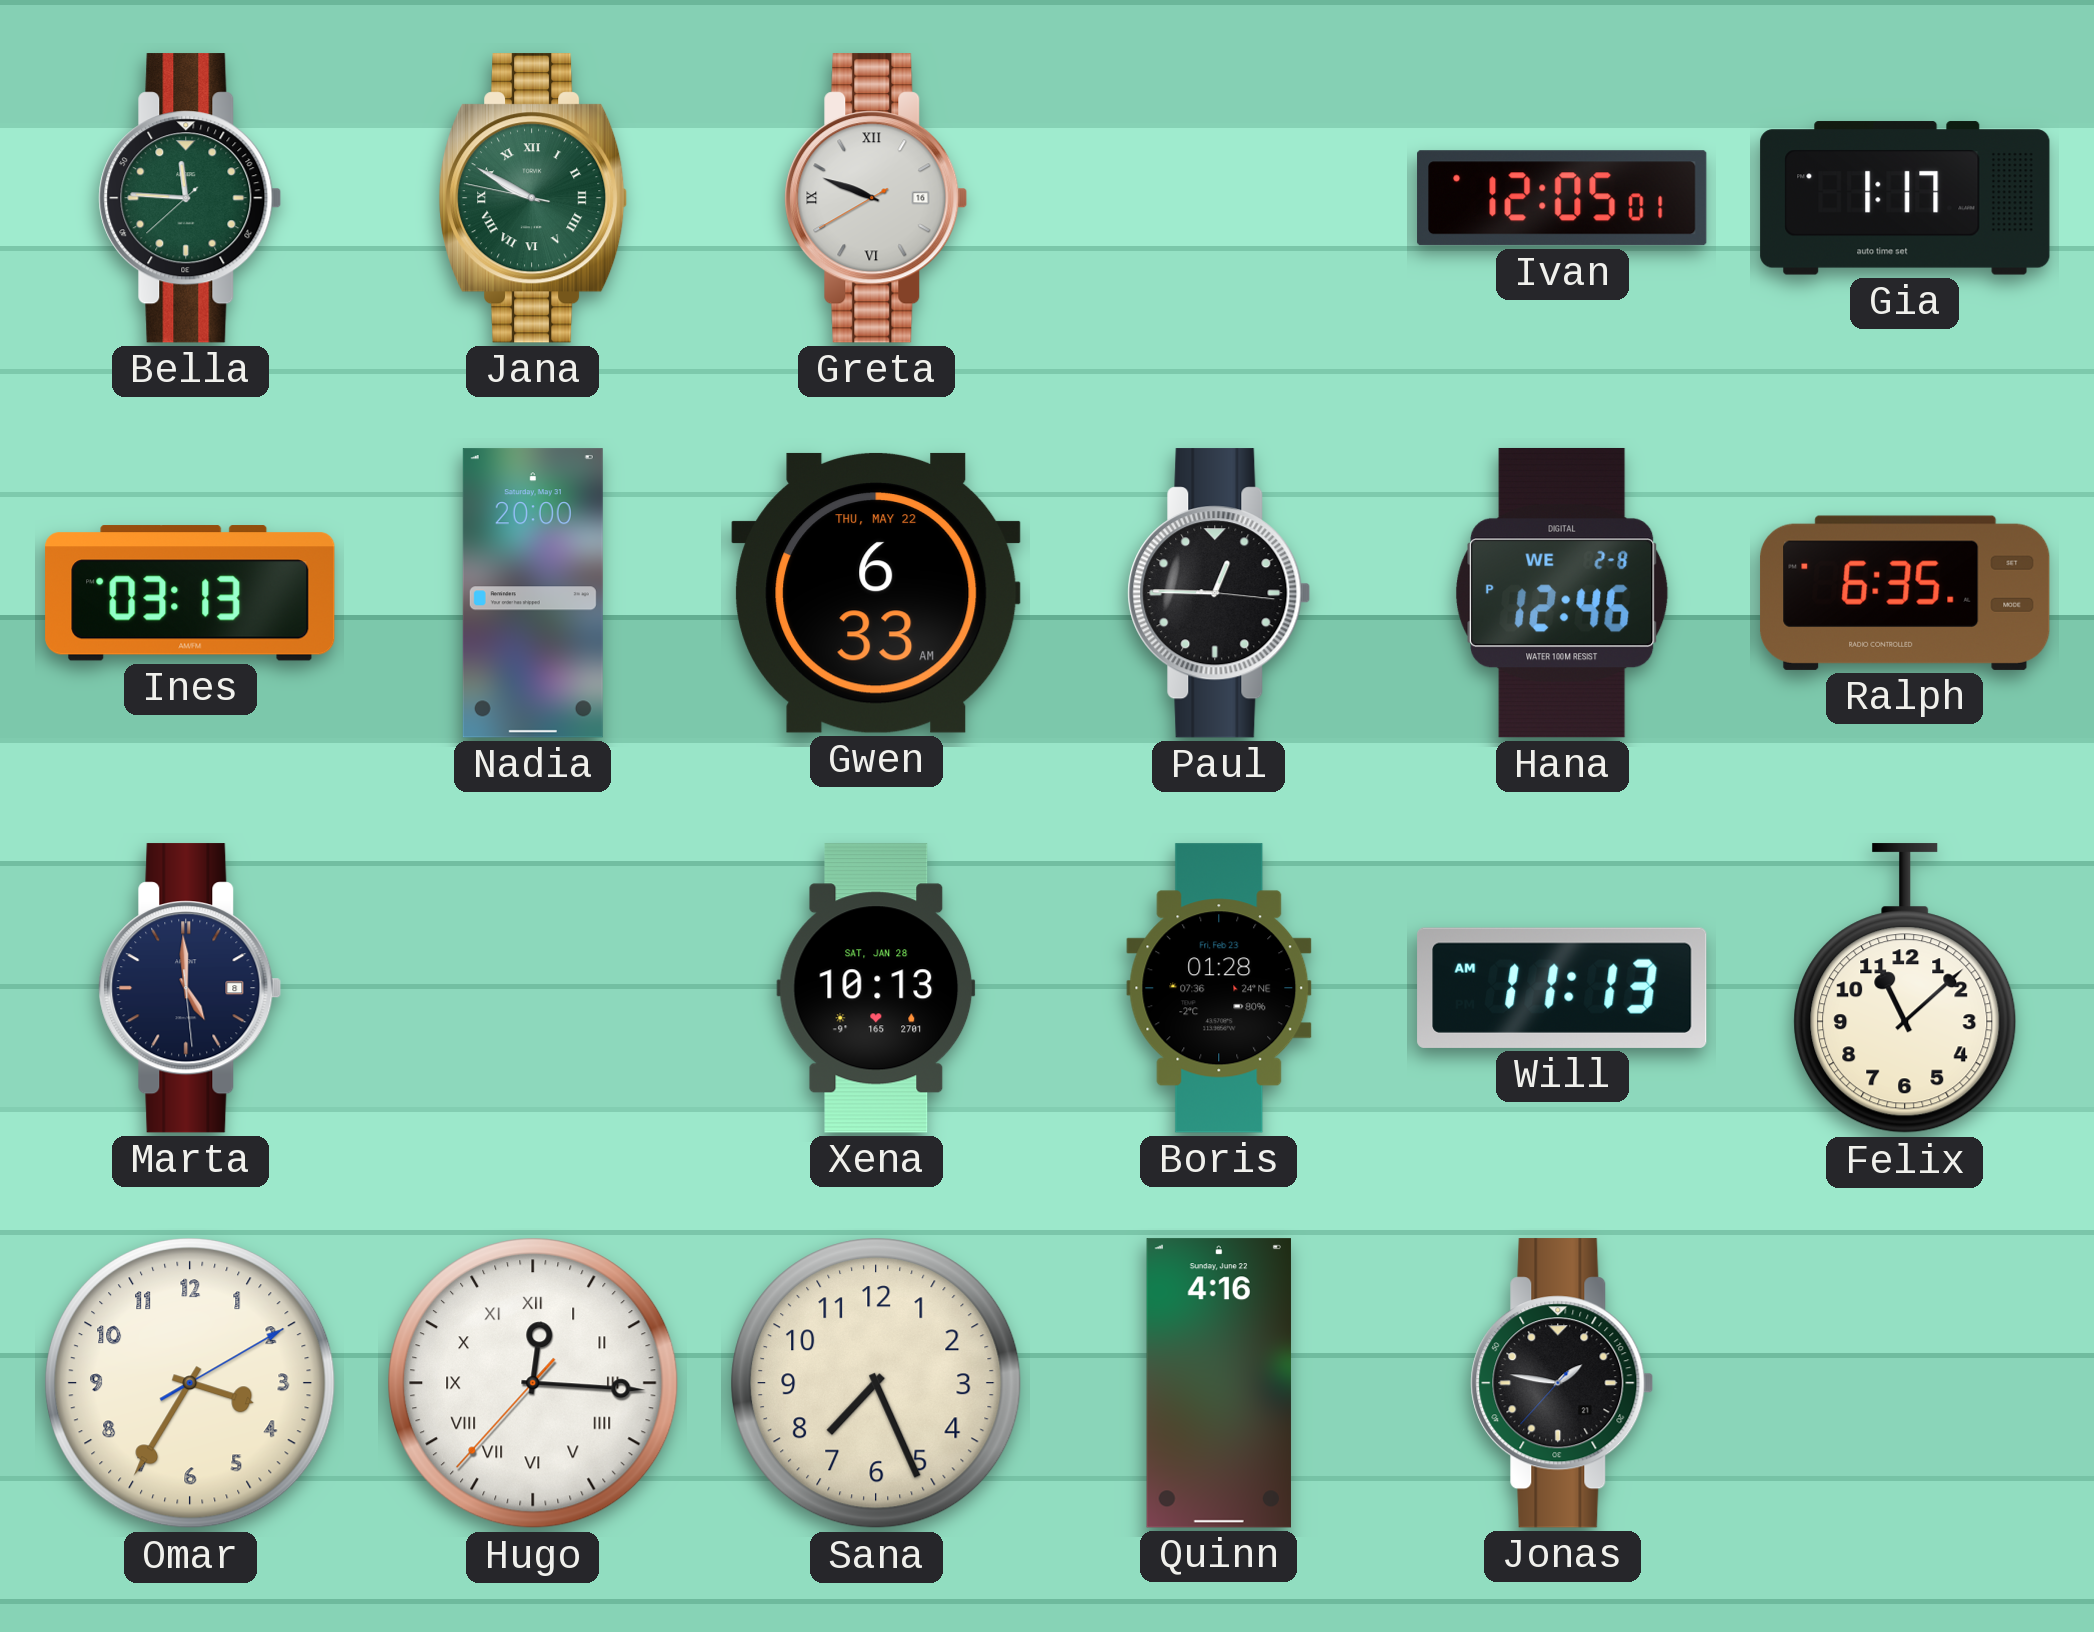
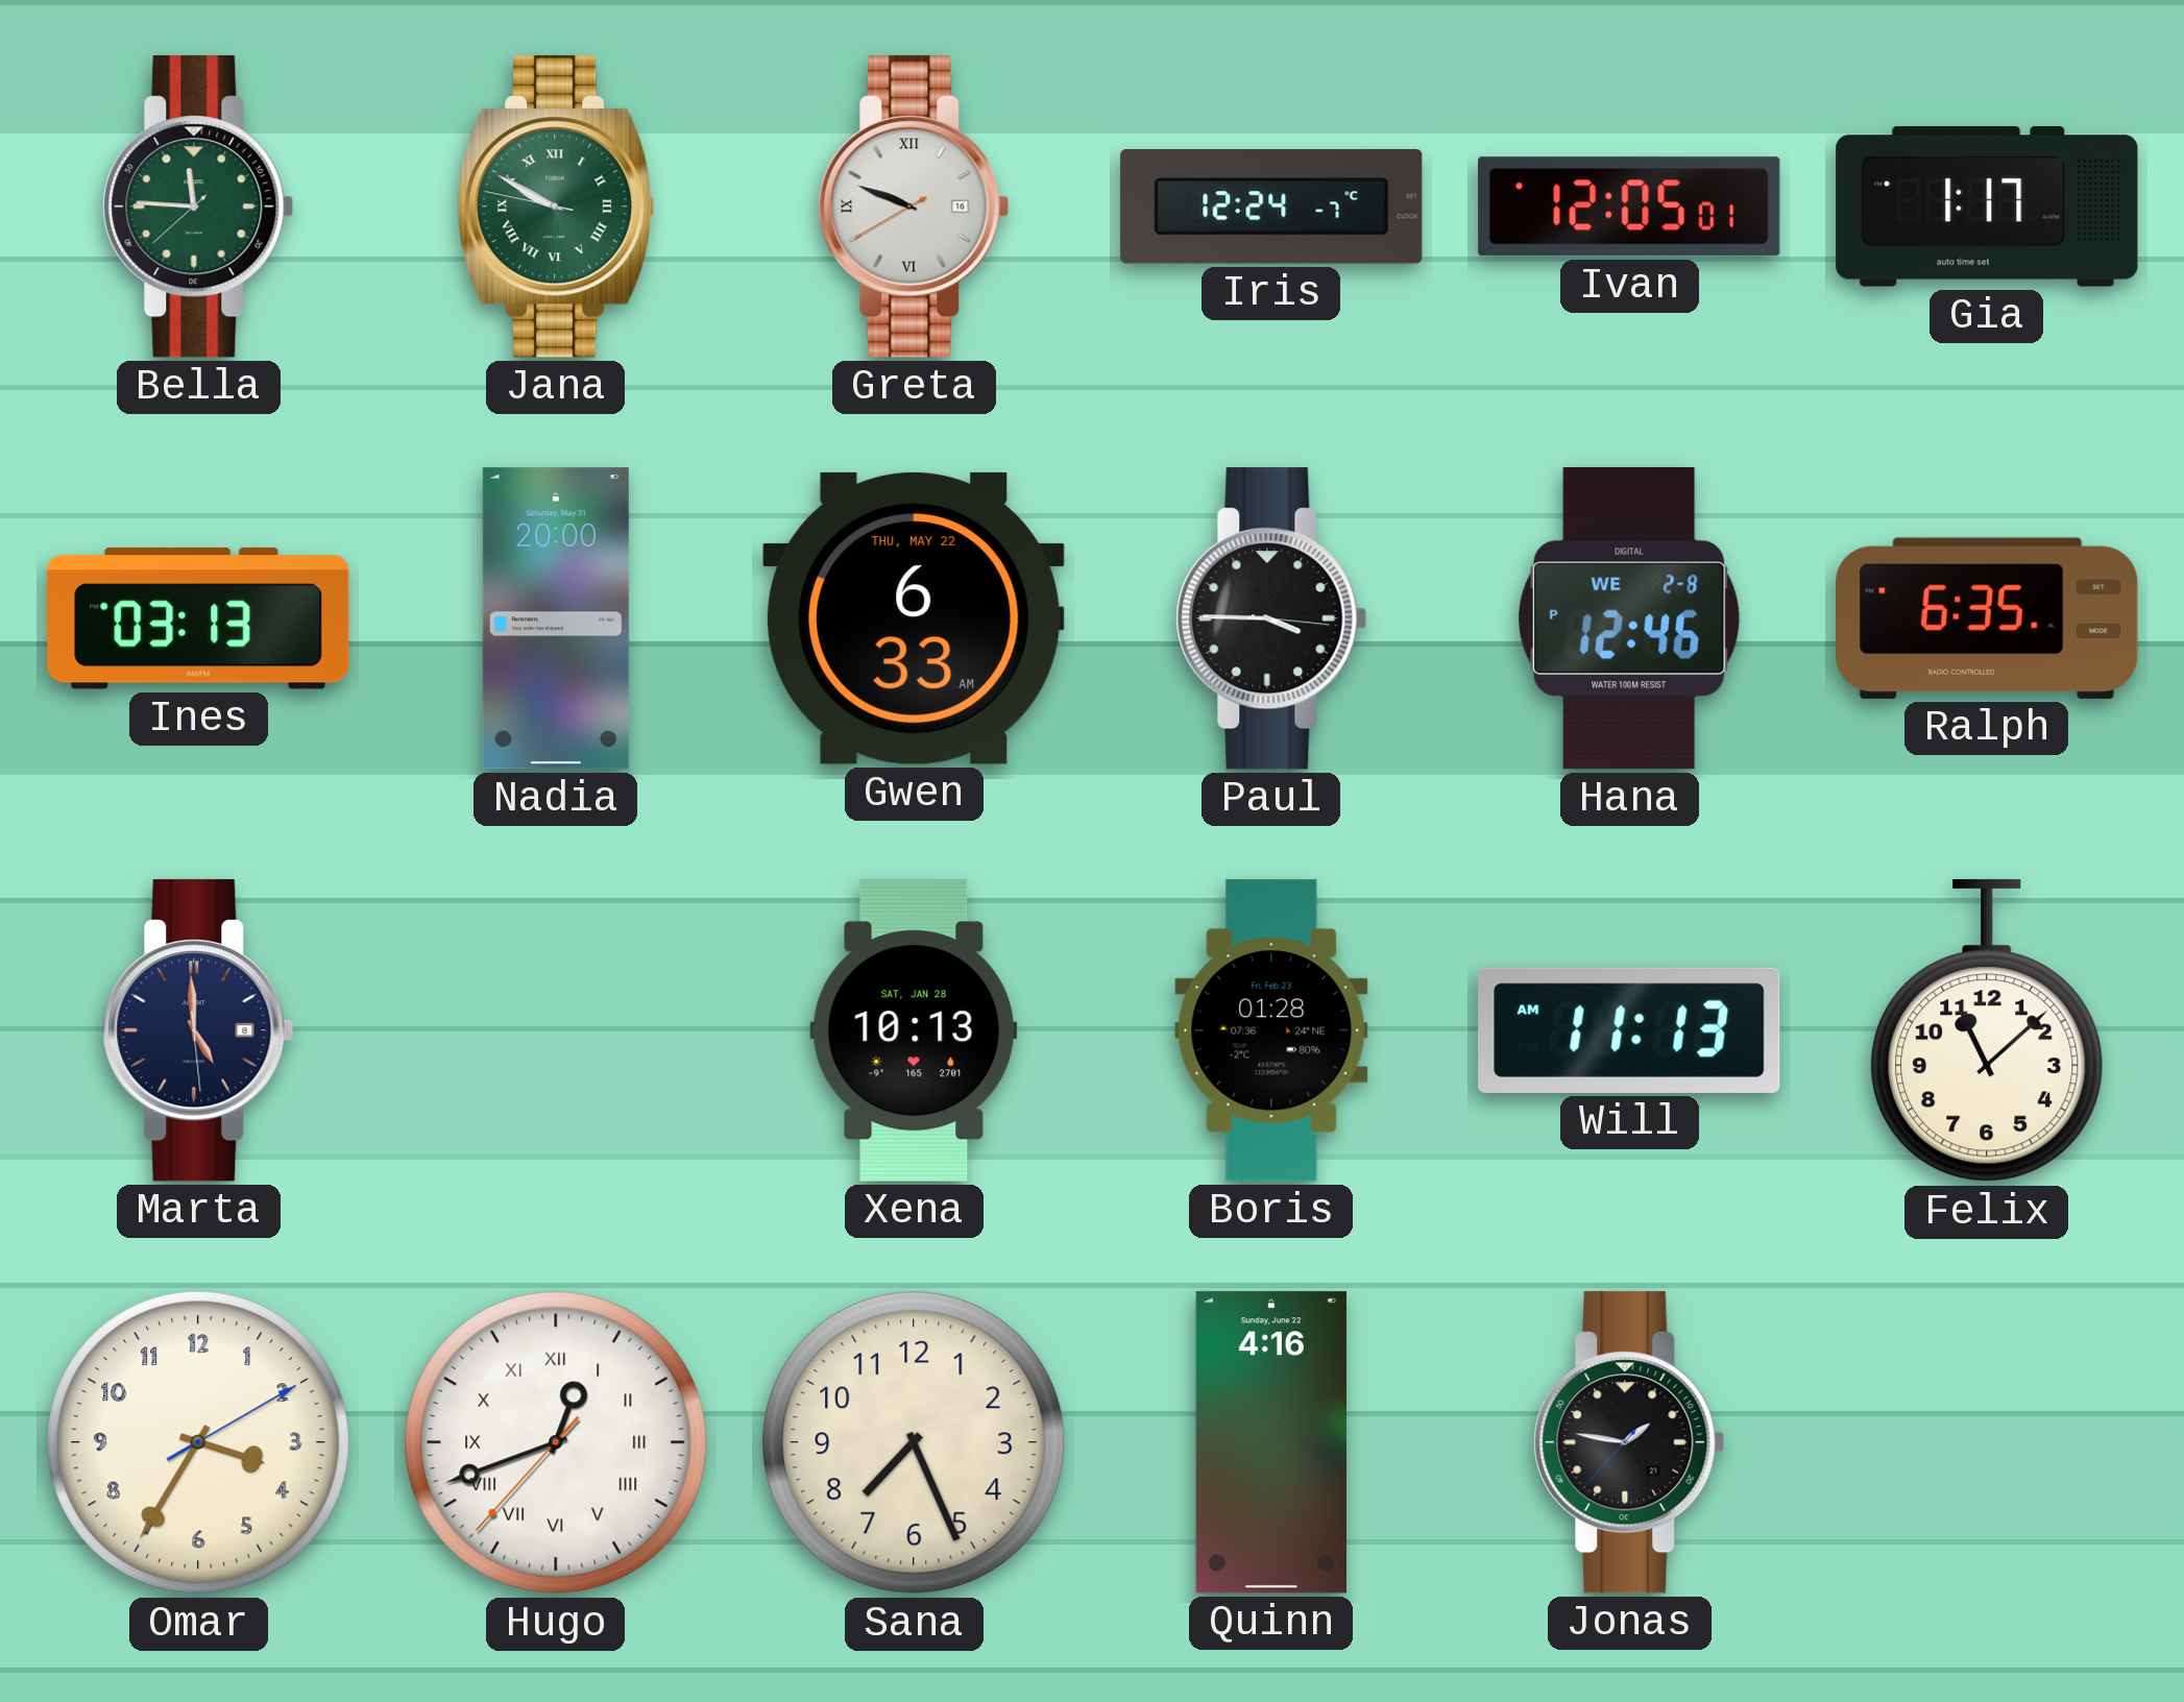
Iris: none -> 12:24 (1271, 208)
Paul: 12:45 -> 3:45 (1271, 618)
Hugo: 12:15 -> 12:41 (556, 1442)
